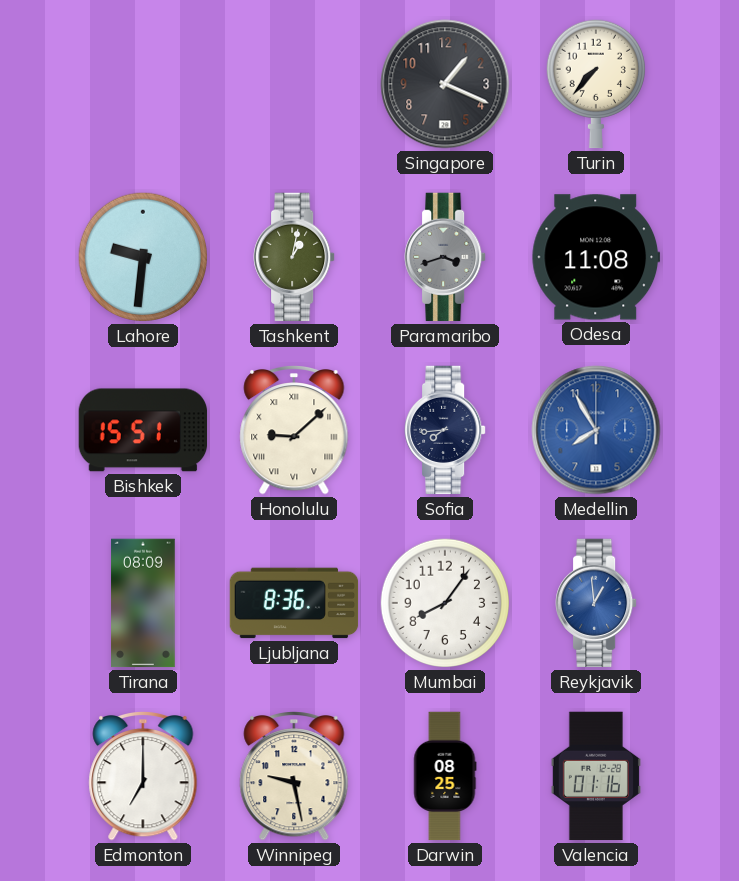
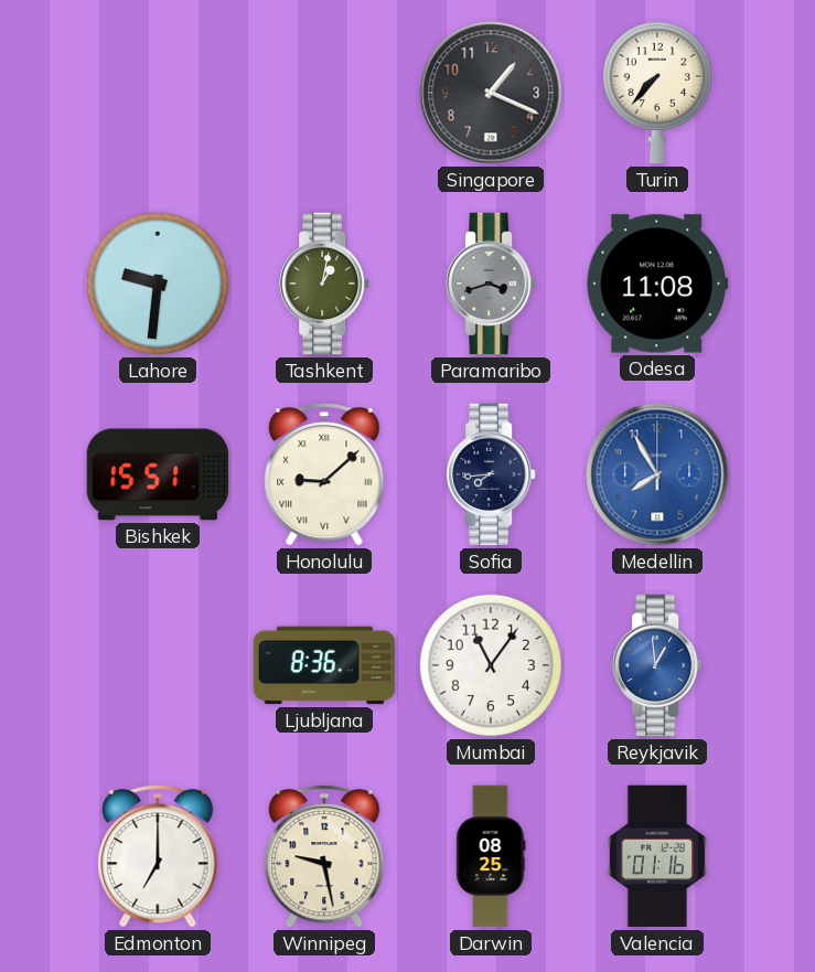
Tirana: 08:09 -> none (143, 603)
Mumbai: 8:06 -> 11:06 (491, 665)
